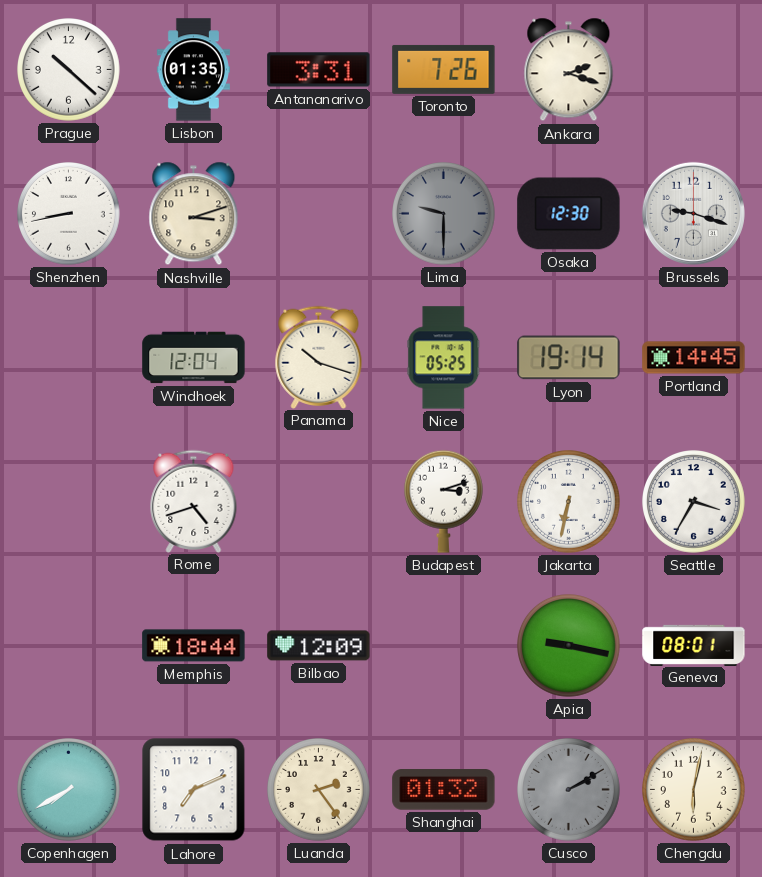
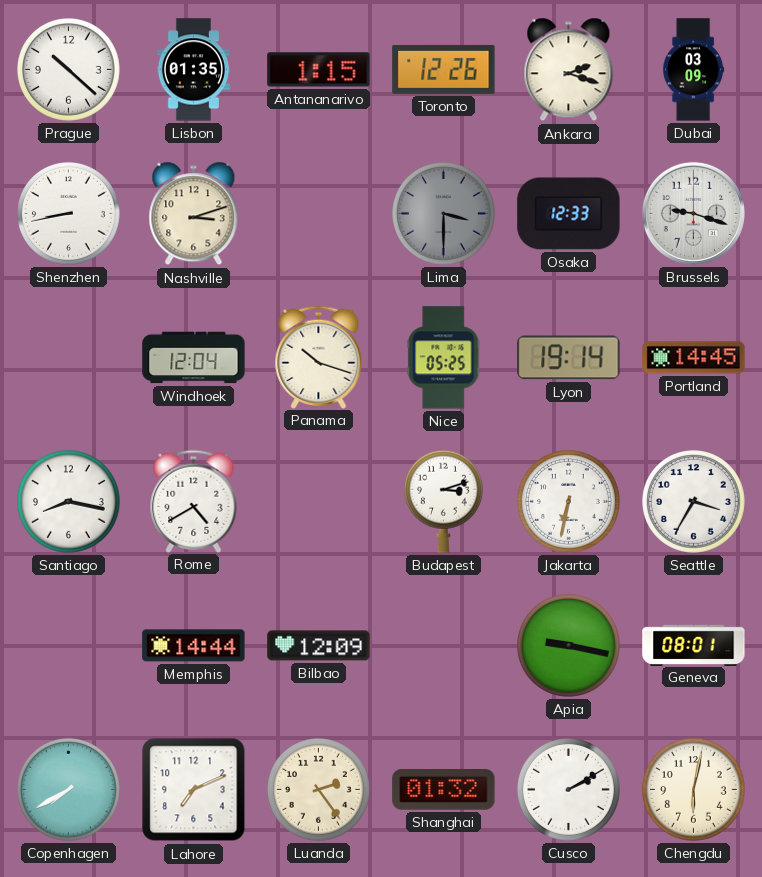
Antananarivo: 3:31 -> 1:15 (319, 70)
Toronto: 7:26 -> 12:26 (444, 69)
Dubai: none -> 03:09 (694, 70)
Lima: 9:30 -> 3:30 (444, 214)
Osaka: 12:30 -> 12:33 (569, 214)
Santiago: none -> 8:17 (69, 502)
Rome: 4:42 -> 4:40 (194, 501)
Memphis: 18:44 -> 14:44 (194, 646)
Cusco dial: grey -> white (569, 790)
